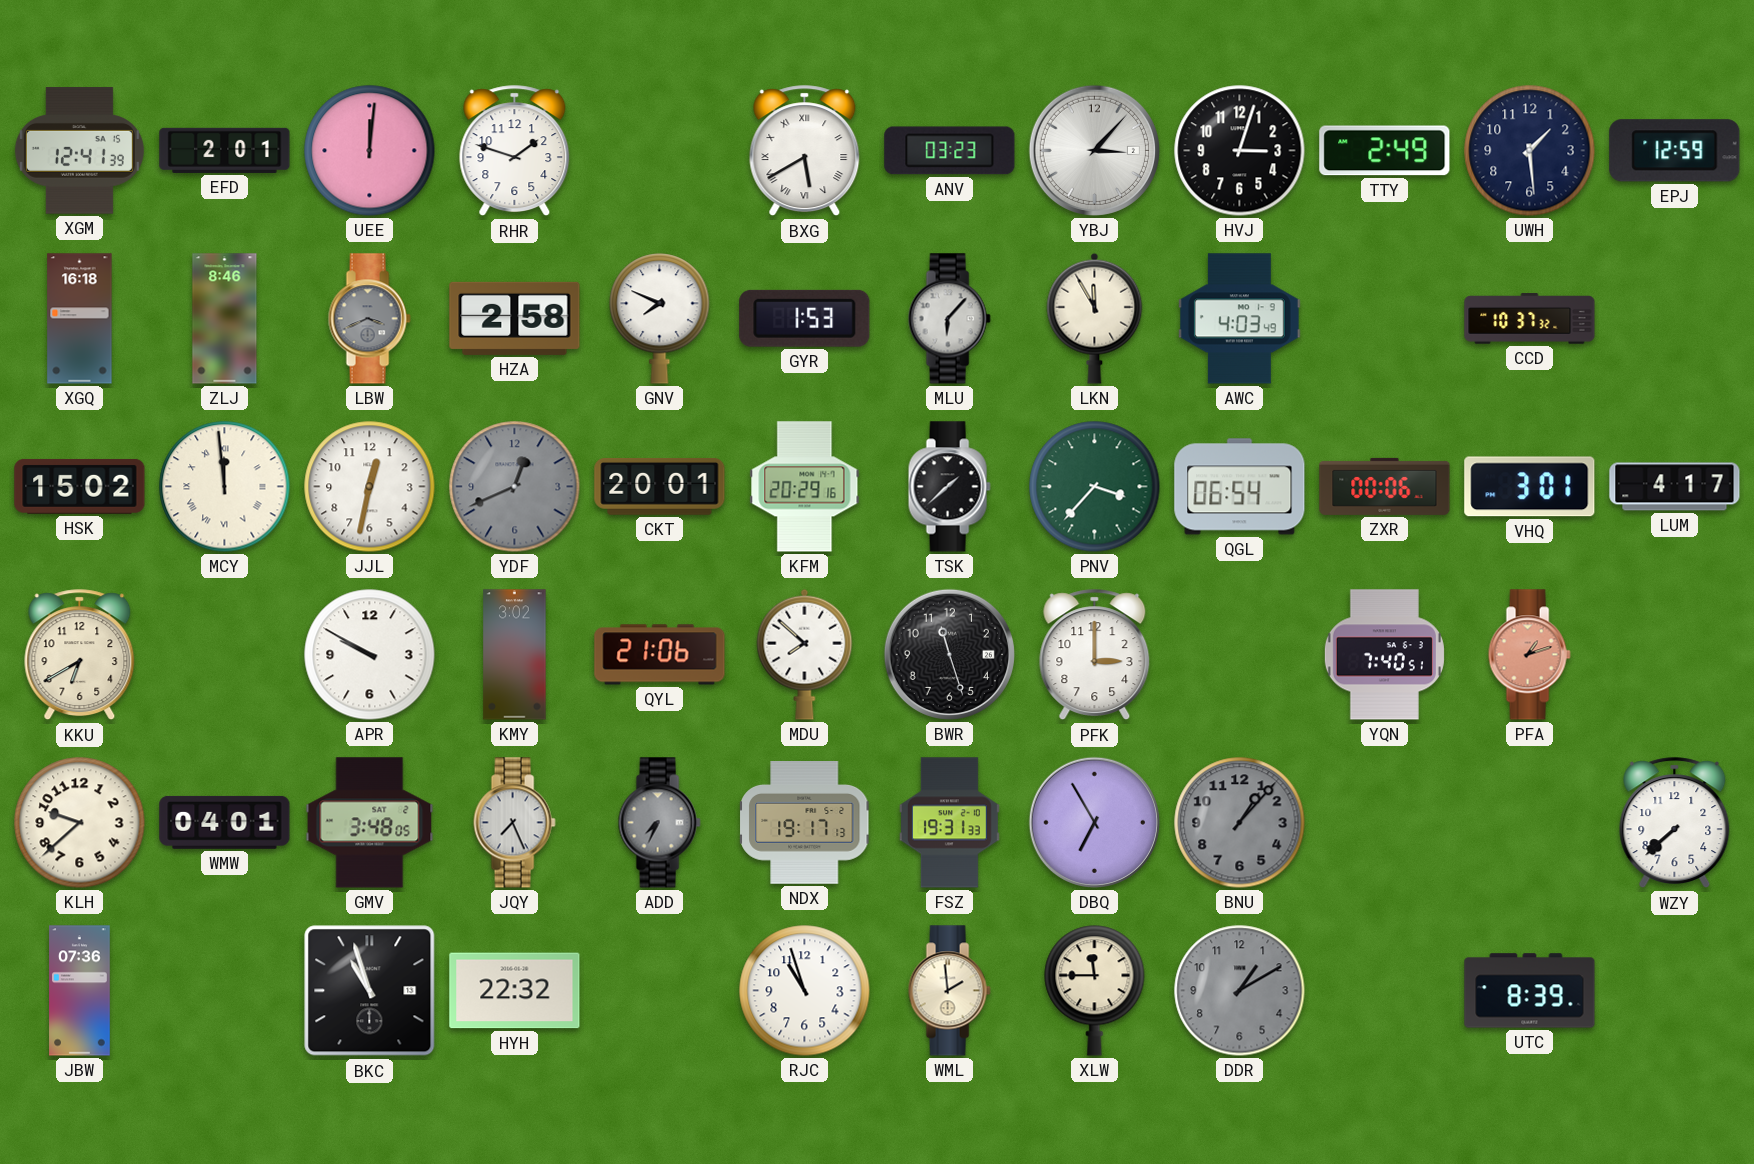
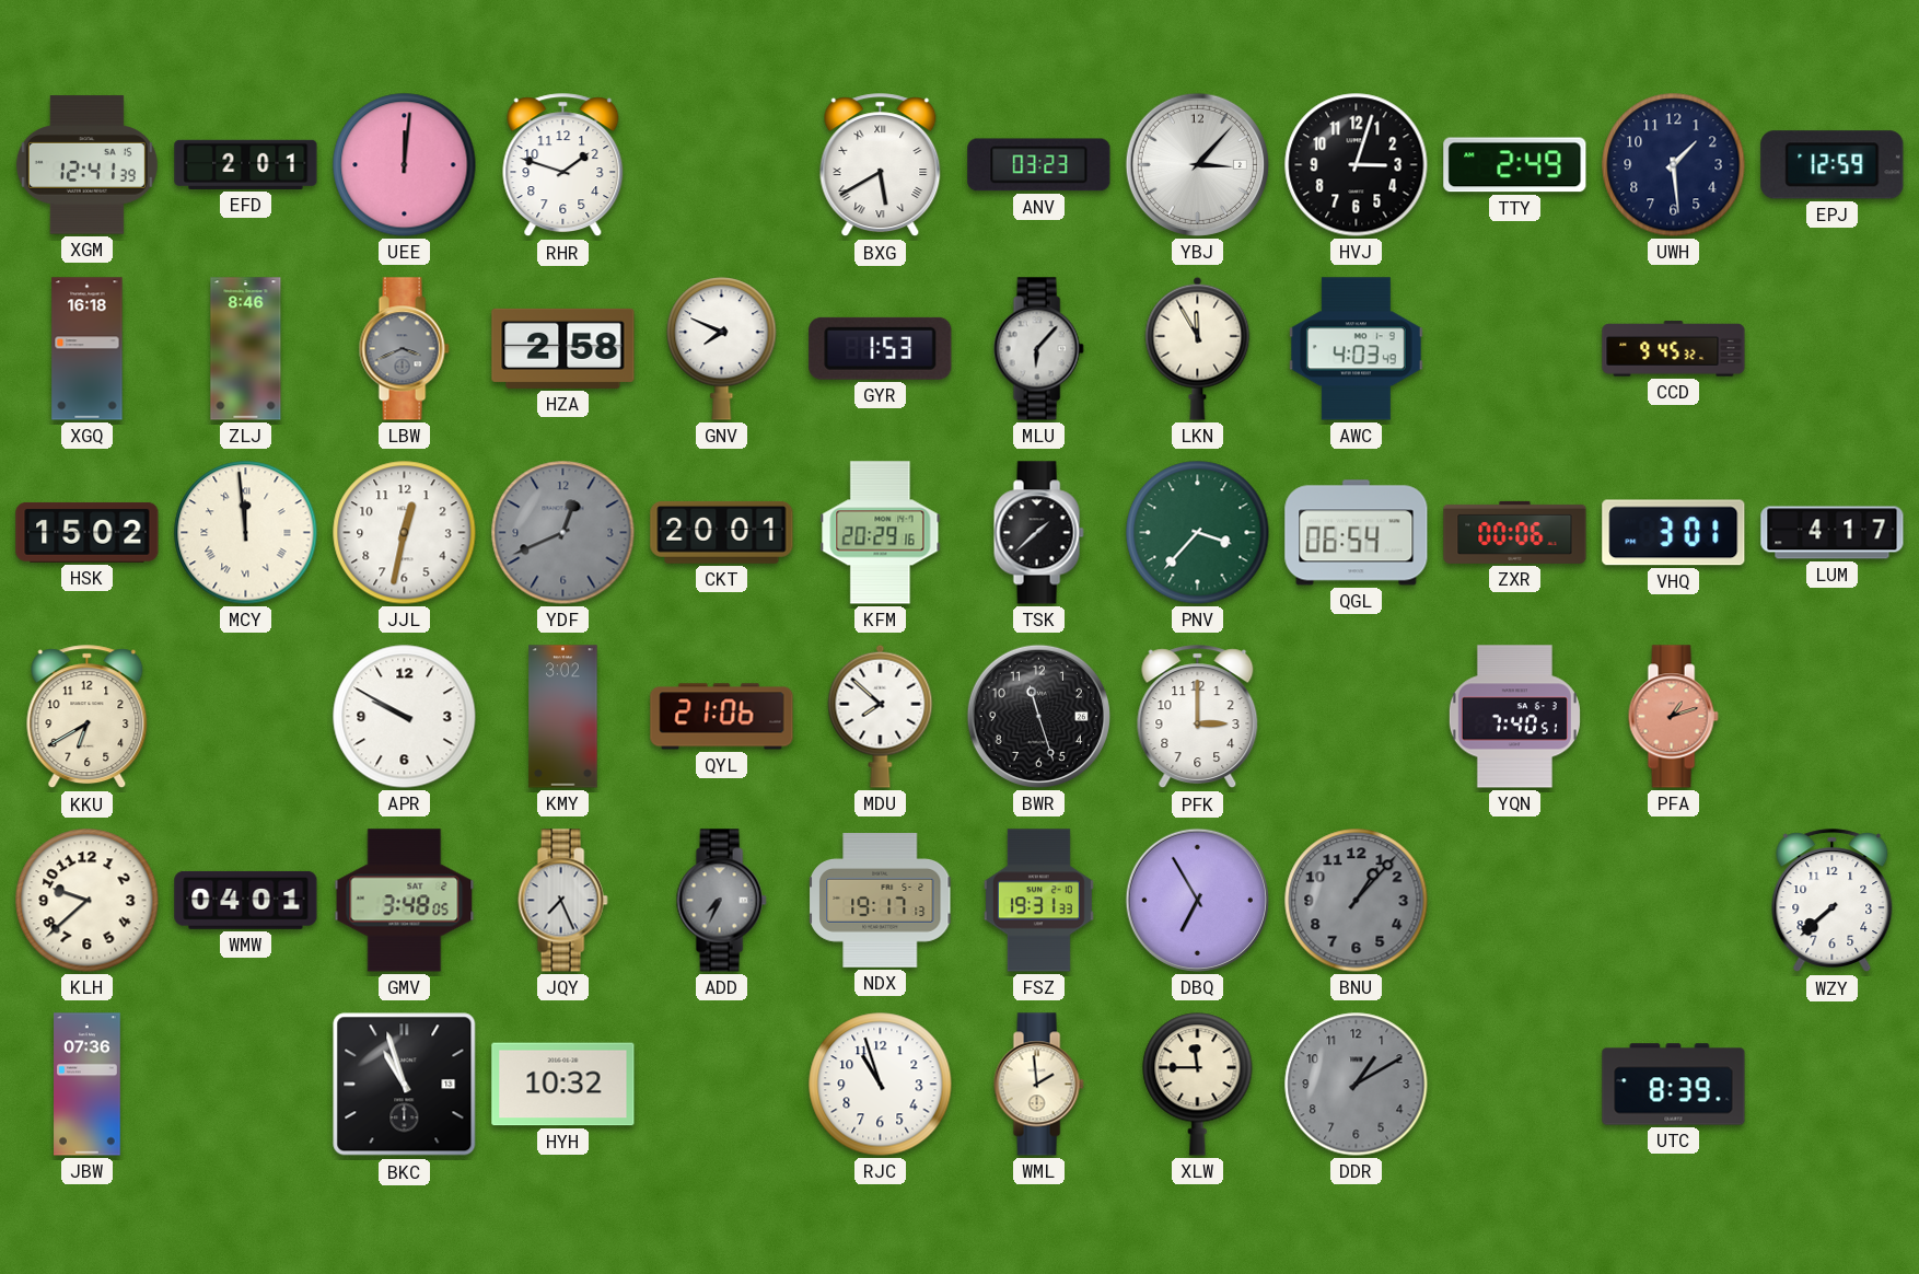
CCD: 10:37 -> 9:45 (1674, 349)
HYH: 22:32 -> 10:32 (563, 1085)
